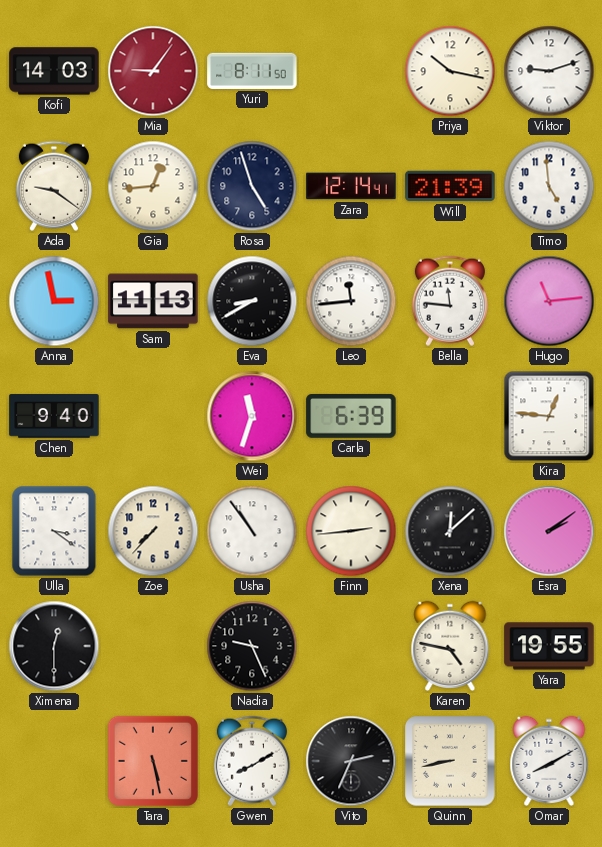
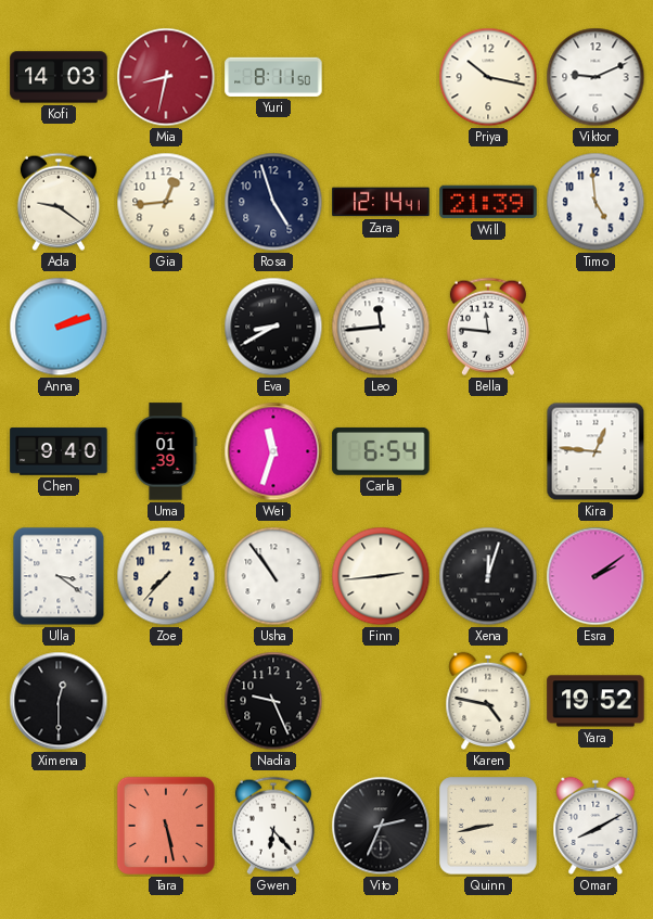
Mia: 9:06 -> 8:32 (166, 77)
Viktor: 9:12 -> 9:11 (596, 77)
Anna: 2:58 -> 2:12 (59, 327)
Sam: 11:13 -> none (153, 301)
Hugo: 11:14 -> none (549, 301)
Uma: none -> 01:39 (166, 451)
Carla: 6:39 -> 6:54 (381, 451)
Xena: 12:08 -> 12:03 (488, 576)
Yara: 19:55 -> 19:52 (596, 701)
Gwen: 8:10 -> 6:23 (273, 826)
